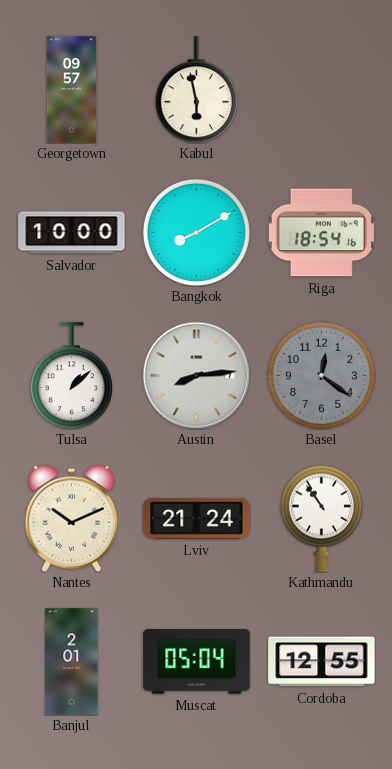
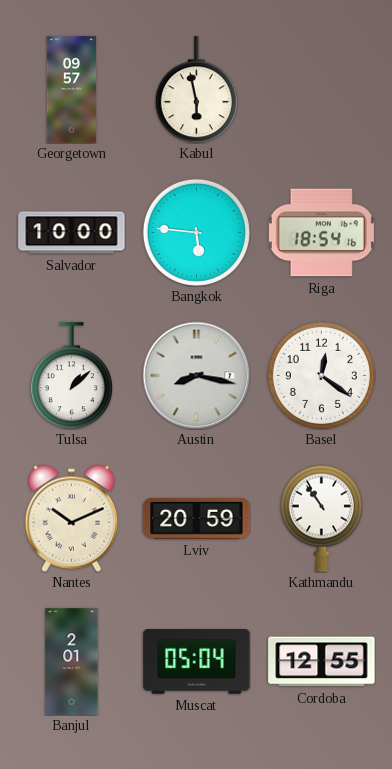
Bangkok: 8:10 -> 5:46 (196, 232)
Austin: 8:14 -> 8:17 (196, 375)
Basel dial: grey -> white (321, 375)
Lviv: 21:24 -> 20:59 (197, 518)
